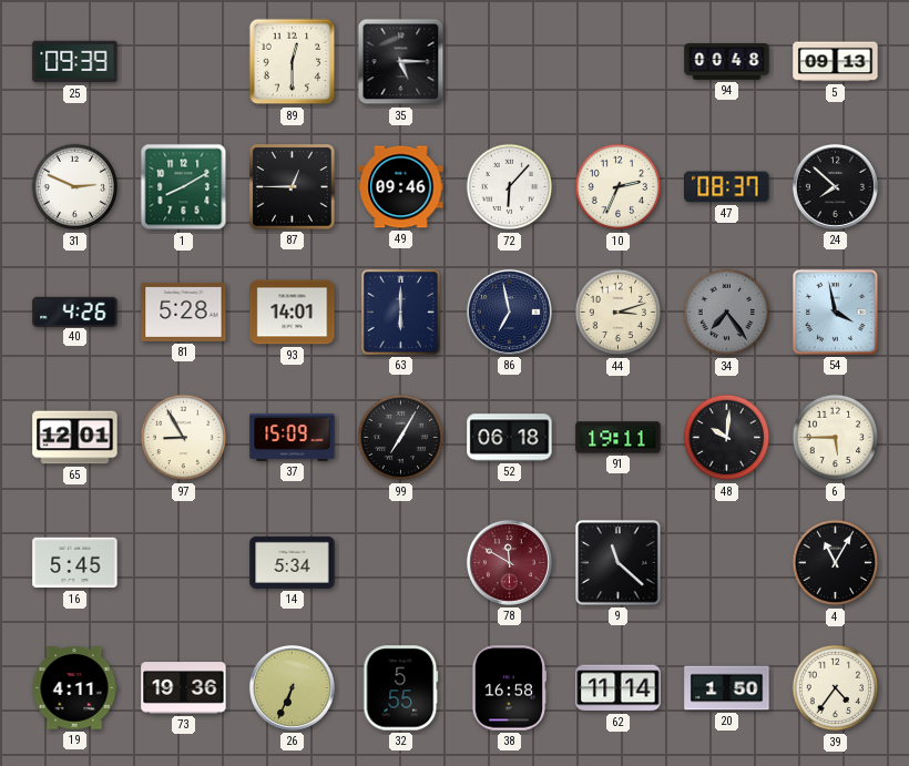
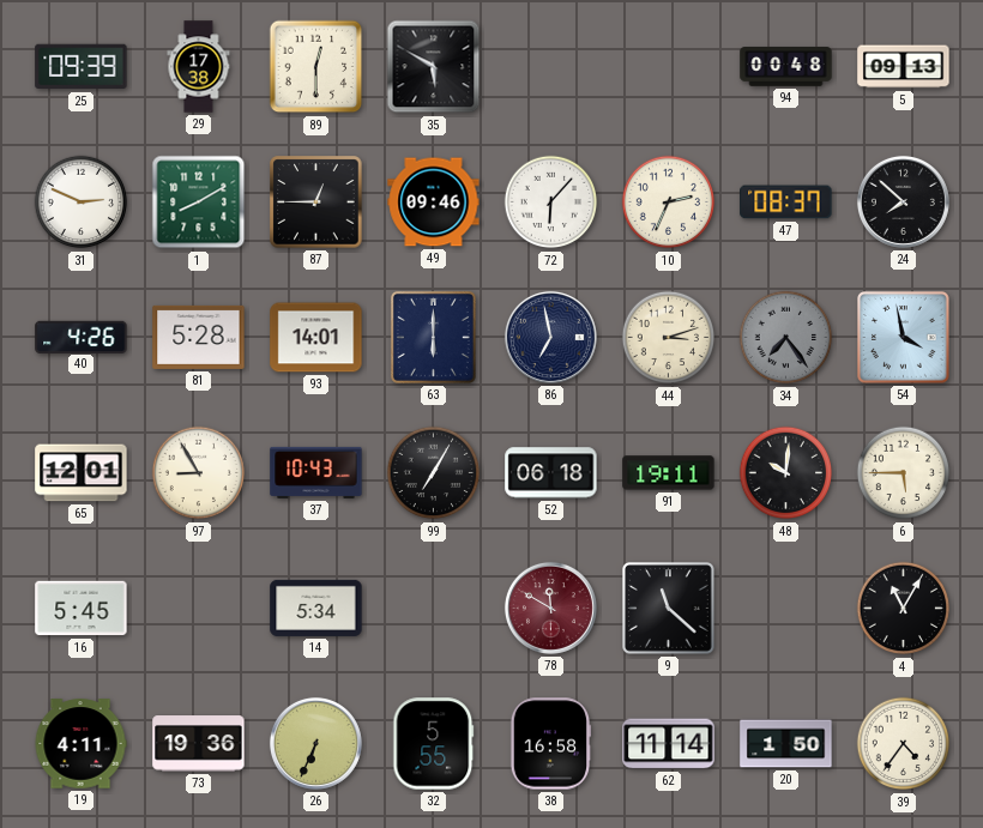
29: none -> 17:38 (199, 67)
35: 5:15 -> 5:50 (434, 67)
37: 15:09 -> 10:43 (316, 472)
